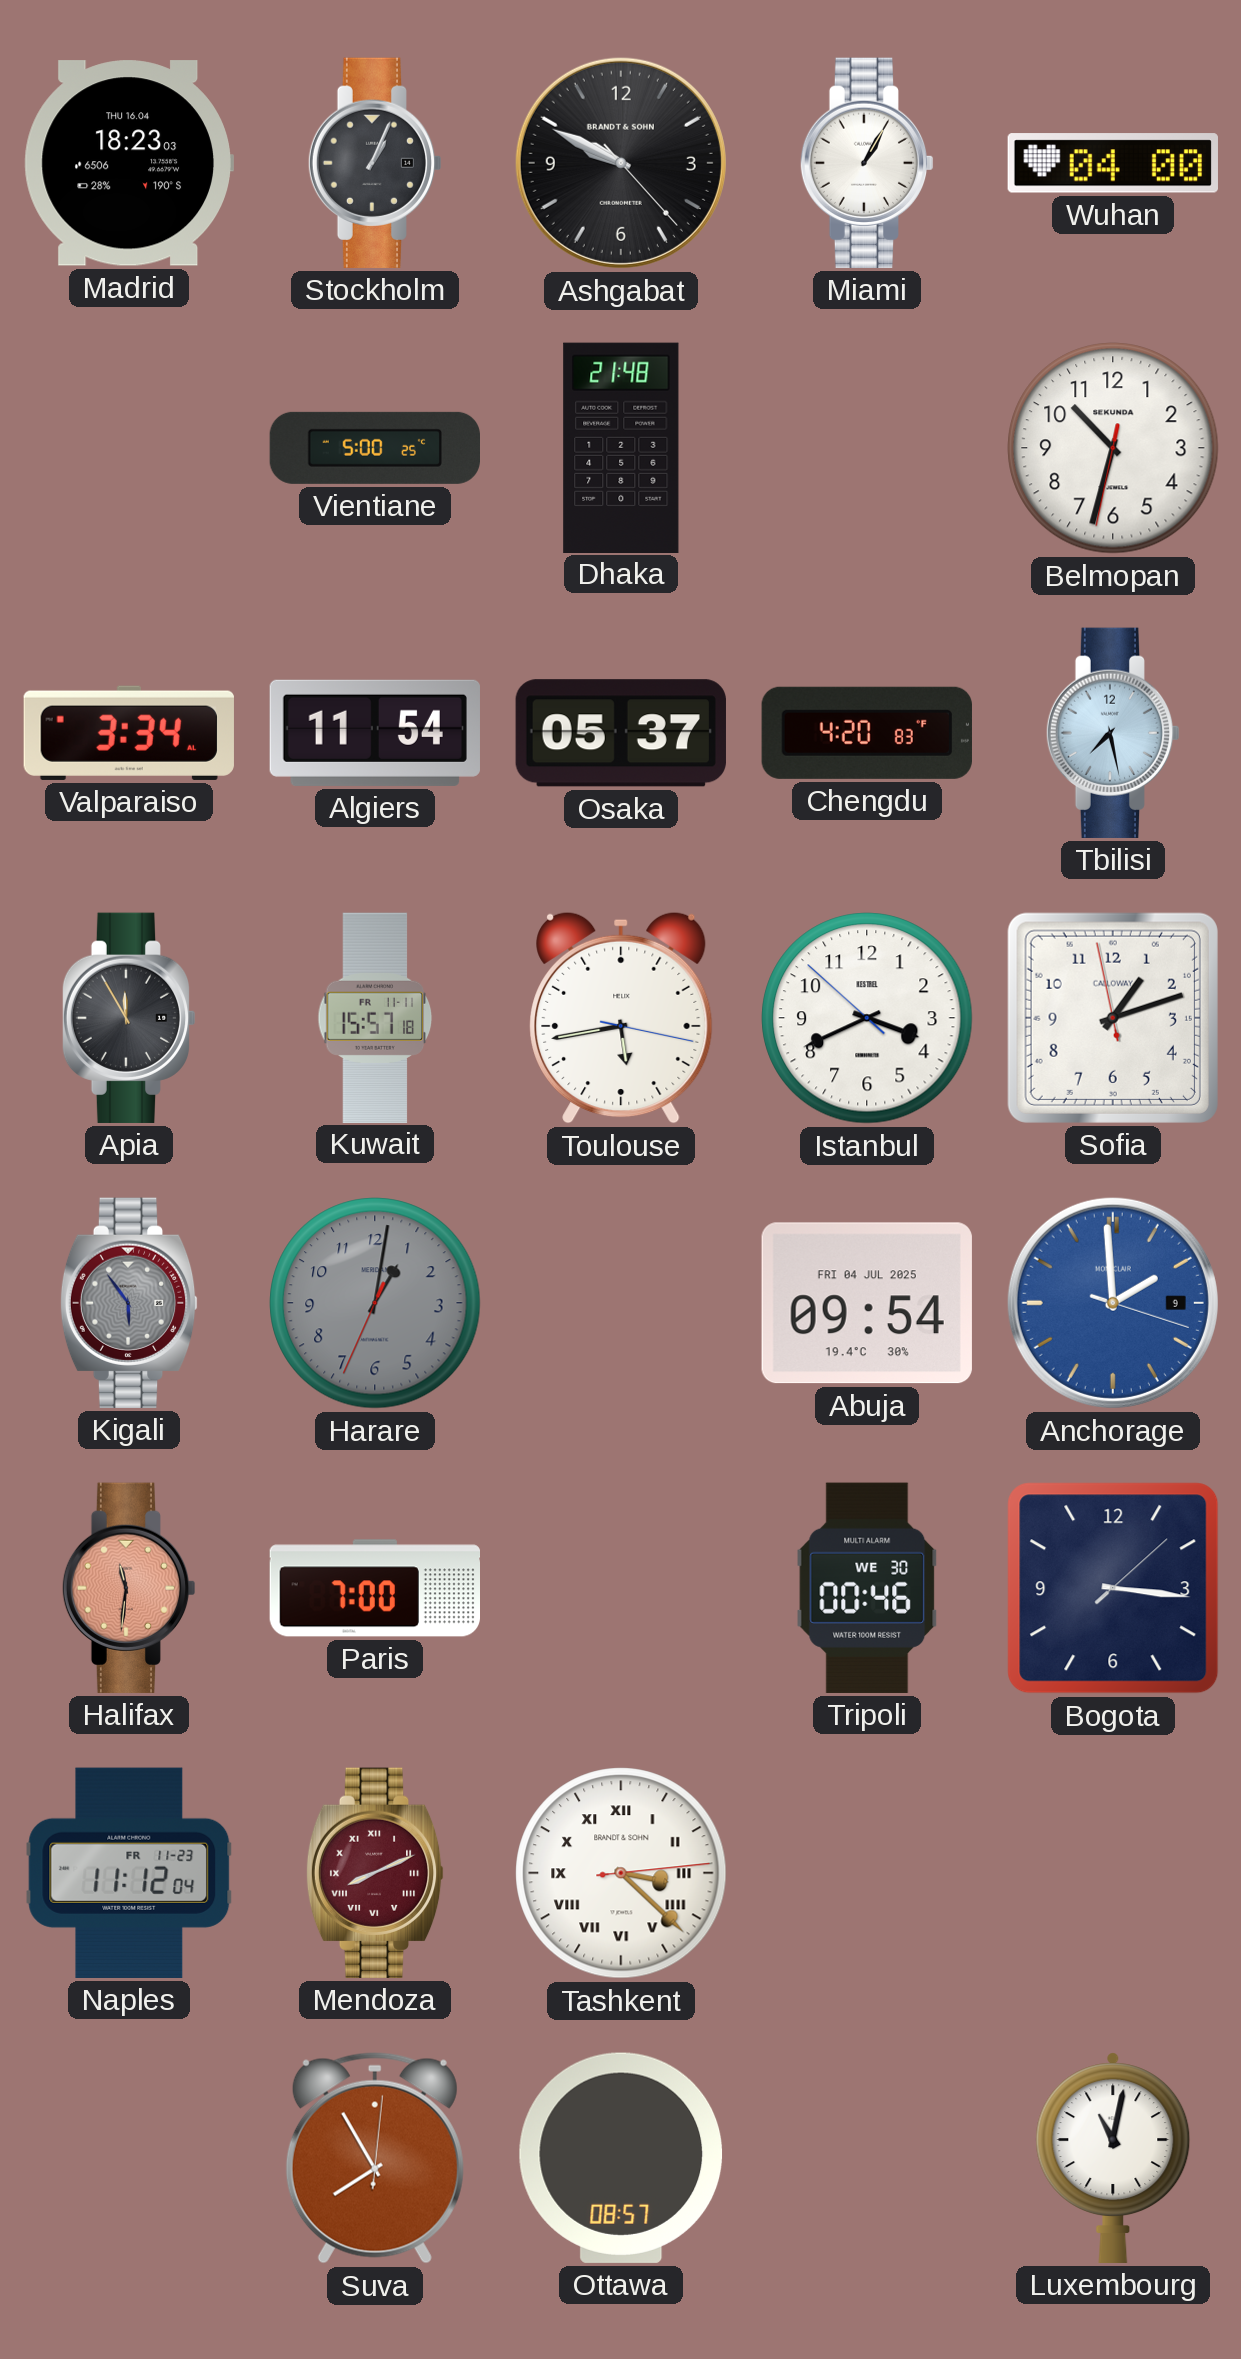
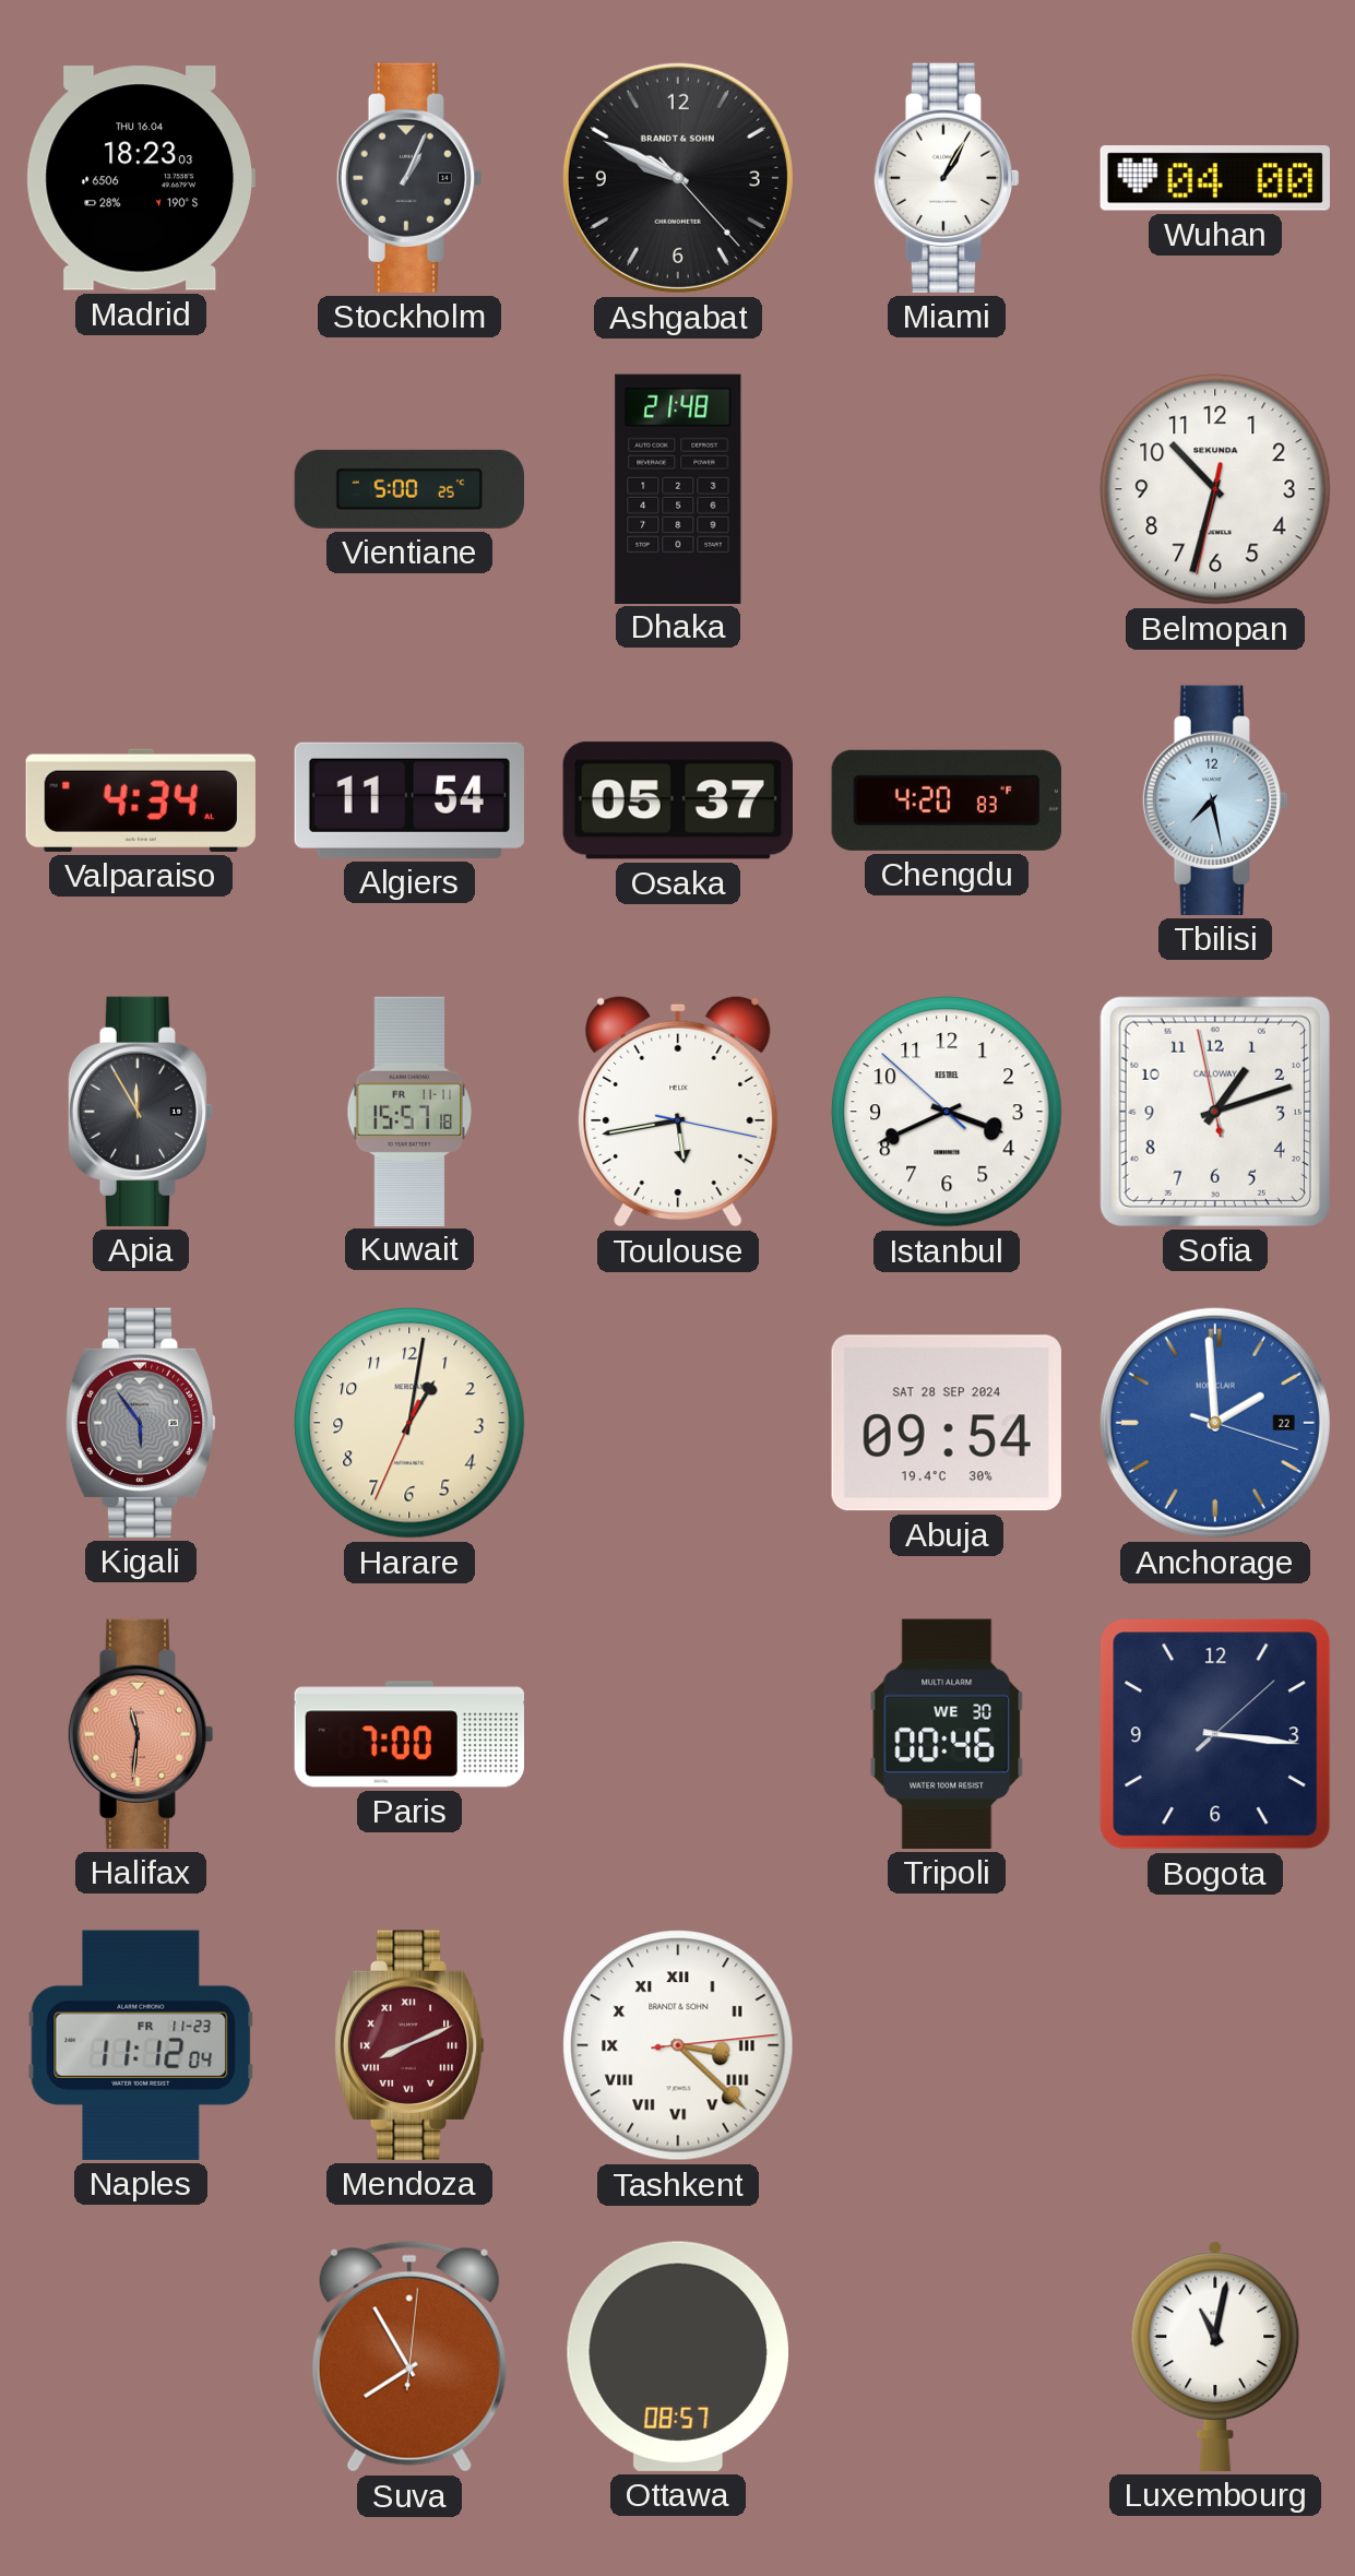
Valparaiso: 3:34 -> 4:34 (141, 800)
Harare dial: grey -> cream (409, 1423)
Abuja date: FRI 04 JUL 2025 -> SAT 28 SEP 2024 (947, 1423)
Anchorage date: 9 -> 22 (1215, 1423)
